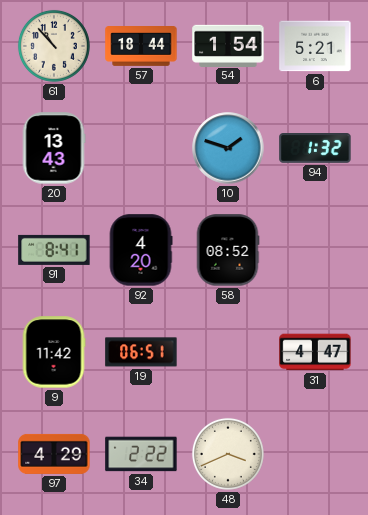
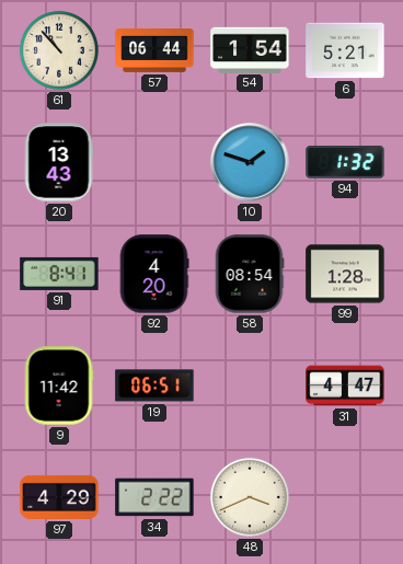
57: 18:44 -> 06:44 (154, 51)
58: 08:52 -> 08:54 (250, 274)
99: none -> 1:28 (345, 274)
